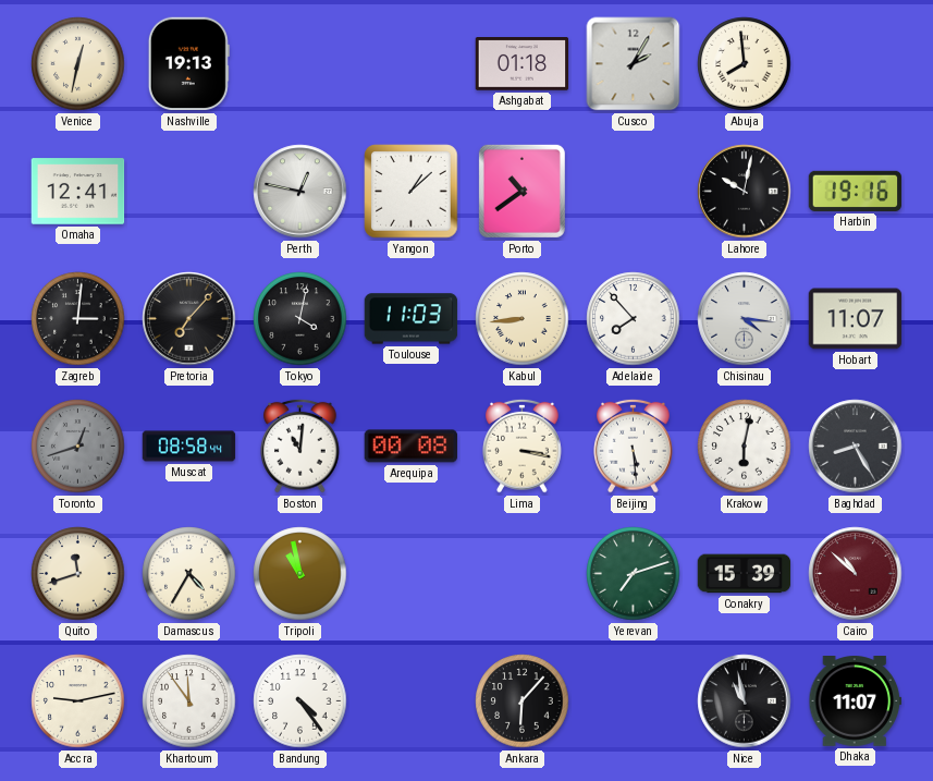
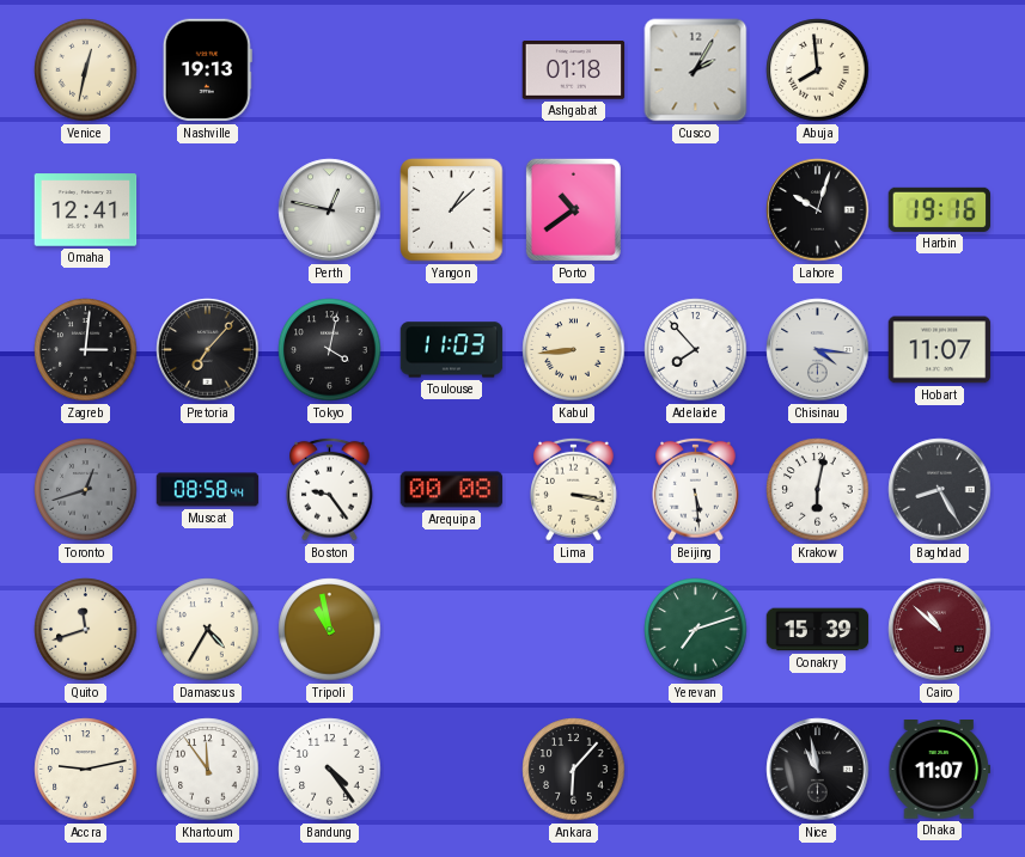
Lahore: 10:02 -> 10:03 (818, 210)
Boston: 11:01 -> 9:24 (330, 489)
